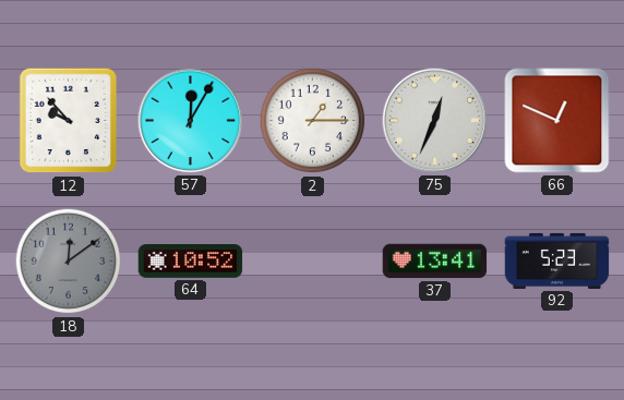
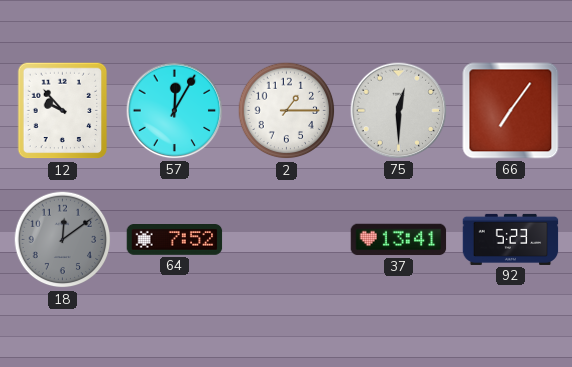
75: 12:34 -> 12:30 (399, 111)
66: 12:49 -> 7:06 (511, 111)
64: 10:52 -> 7:52 (175, 240)
